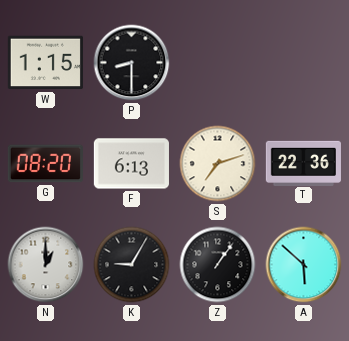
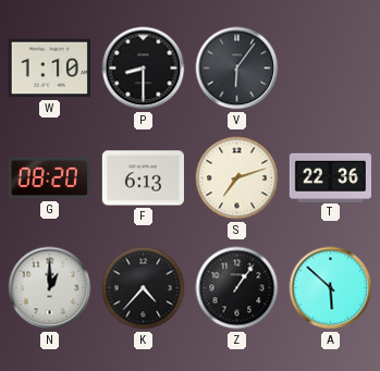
W: 1:15 -> 1:10 (49, 69)
V: none -> 6:06 (237, 69)
K: 9:05 -> 4:37 (144, 288)
